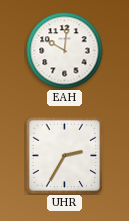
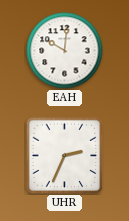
UHR: 2:35 -> 2:34 (64, 155)
